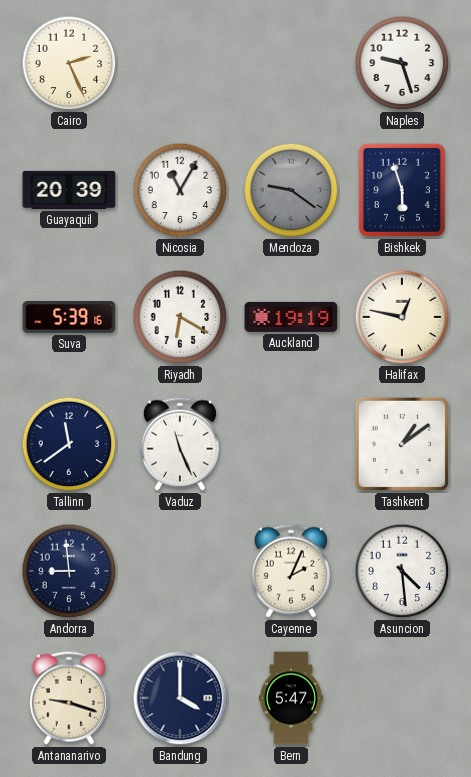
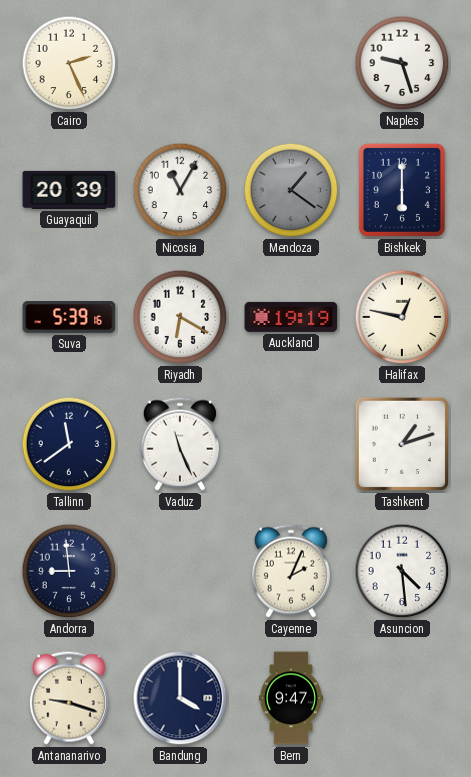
Mendoza: 9:21 -> 1:21 (291, 190)
Bishkek: 5:57 -> 6:00 (402, 190)
Tashkent: 1:09 -> 1:12 (402, 444)
Bern: 5:47 -> 9:47 (291, 698)
